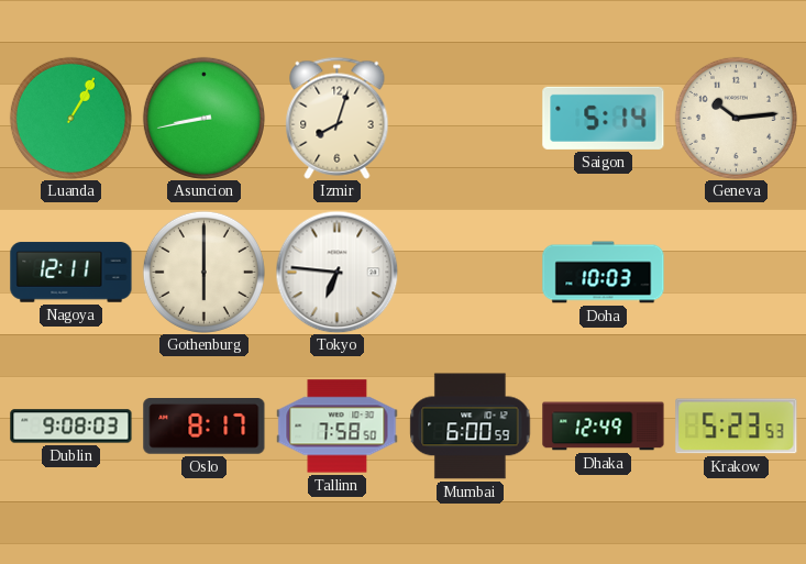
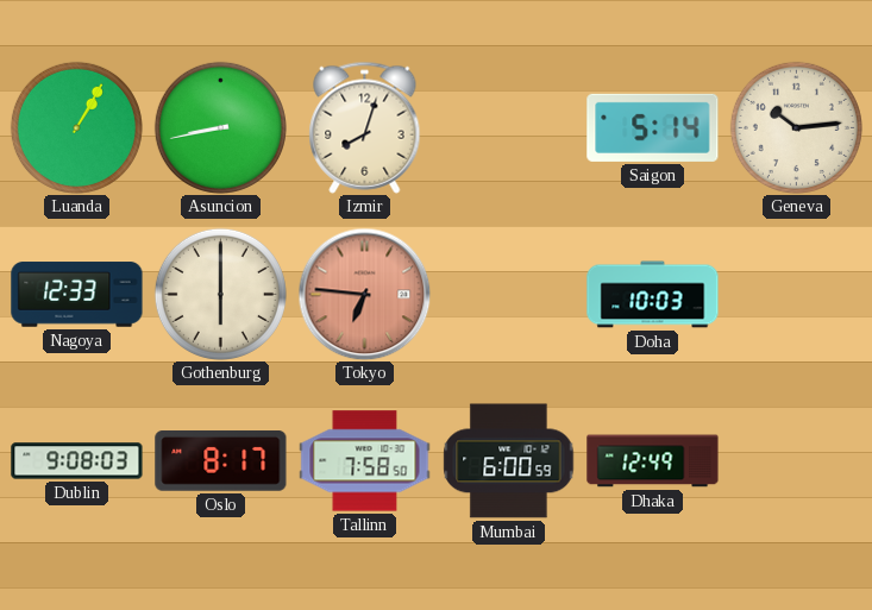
Nagoya: 12:11 -> 12:33 (77, 295)
Tokyo dial: white -> salmon (364, 294)
Krakow: 5:23 -> none (737, 427)
